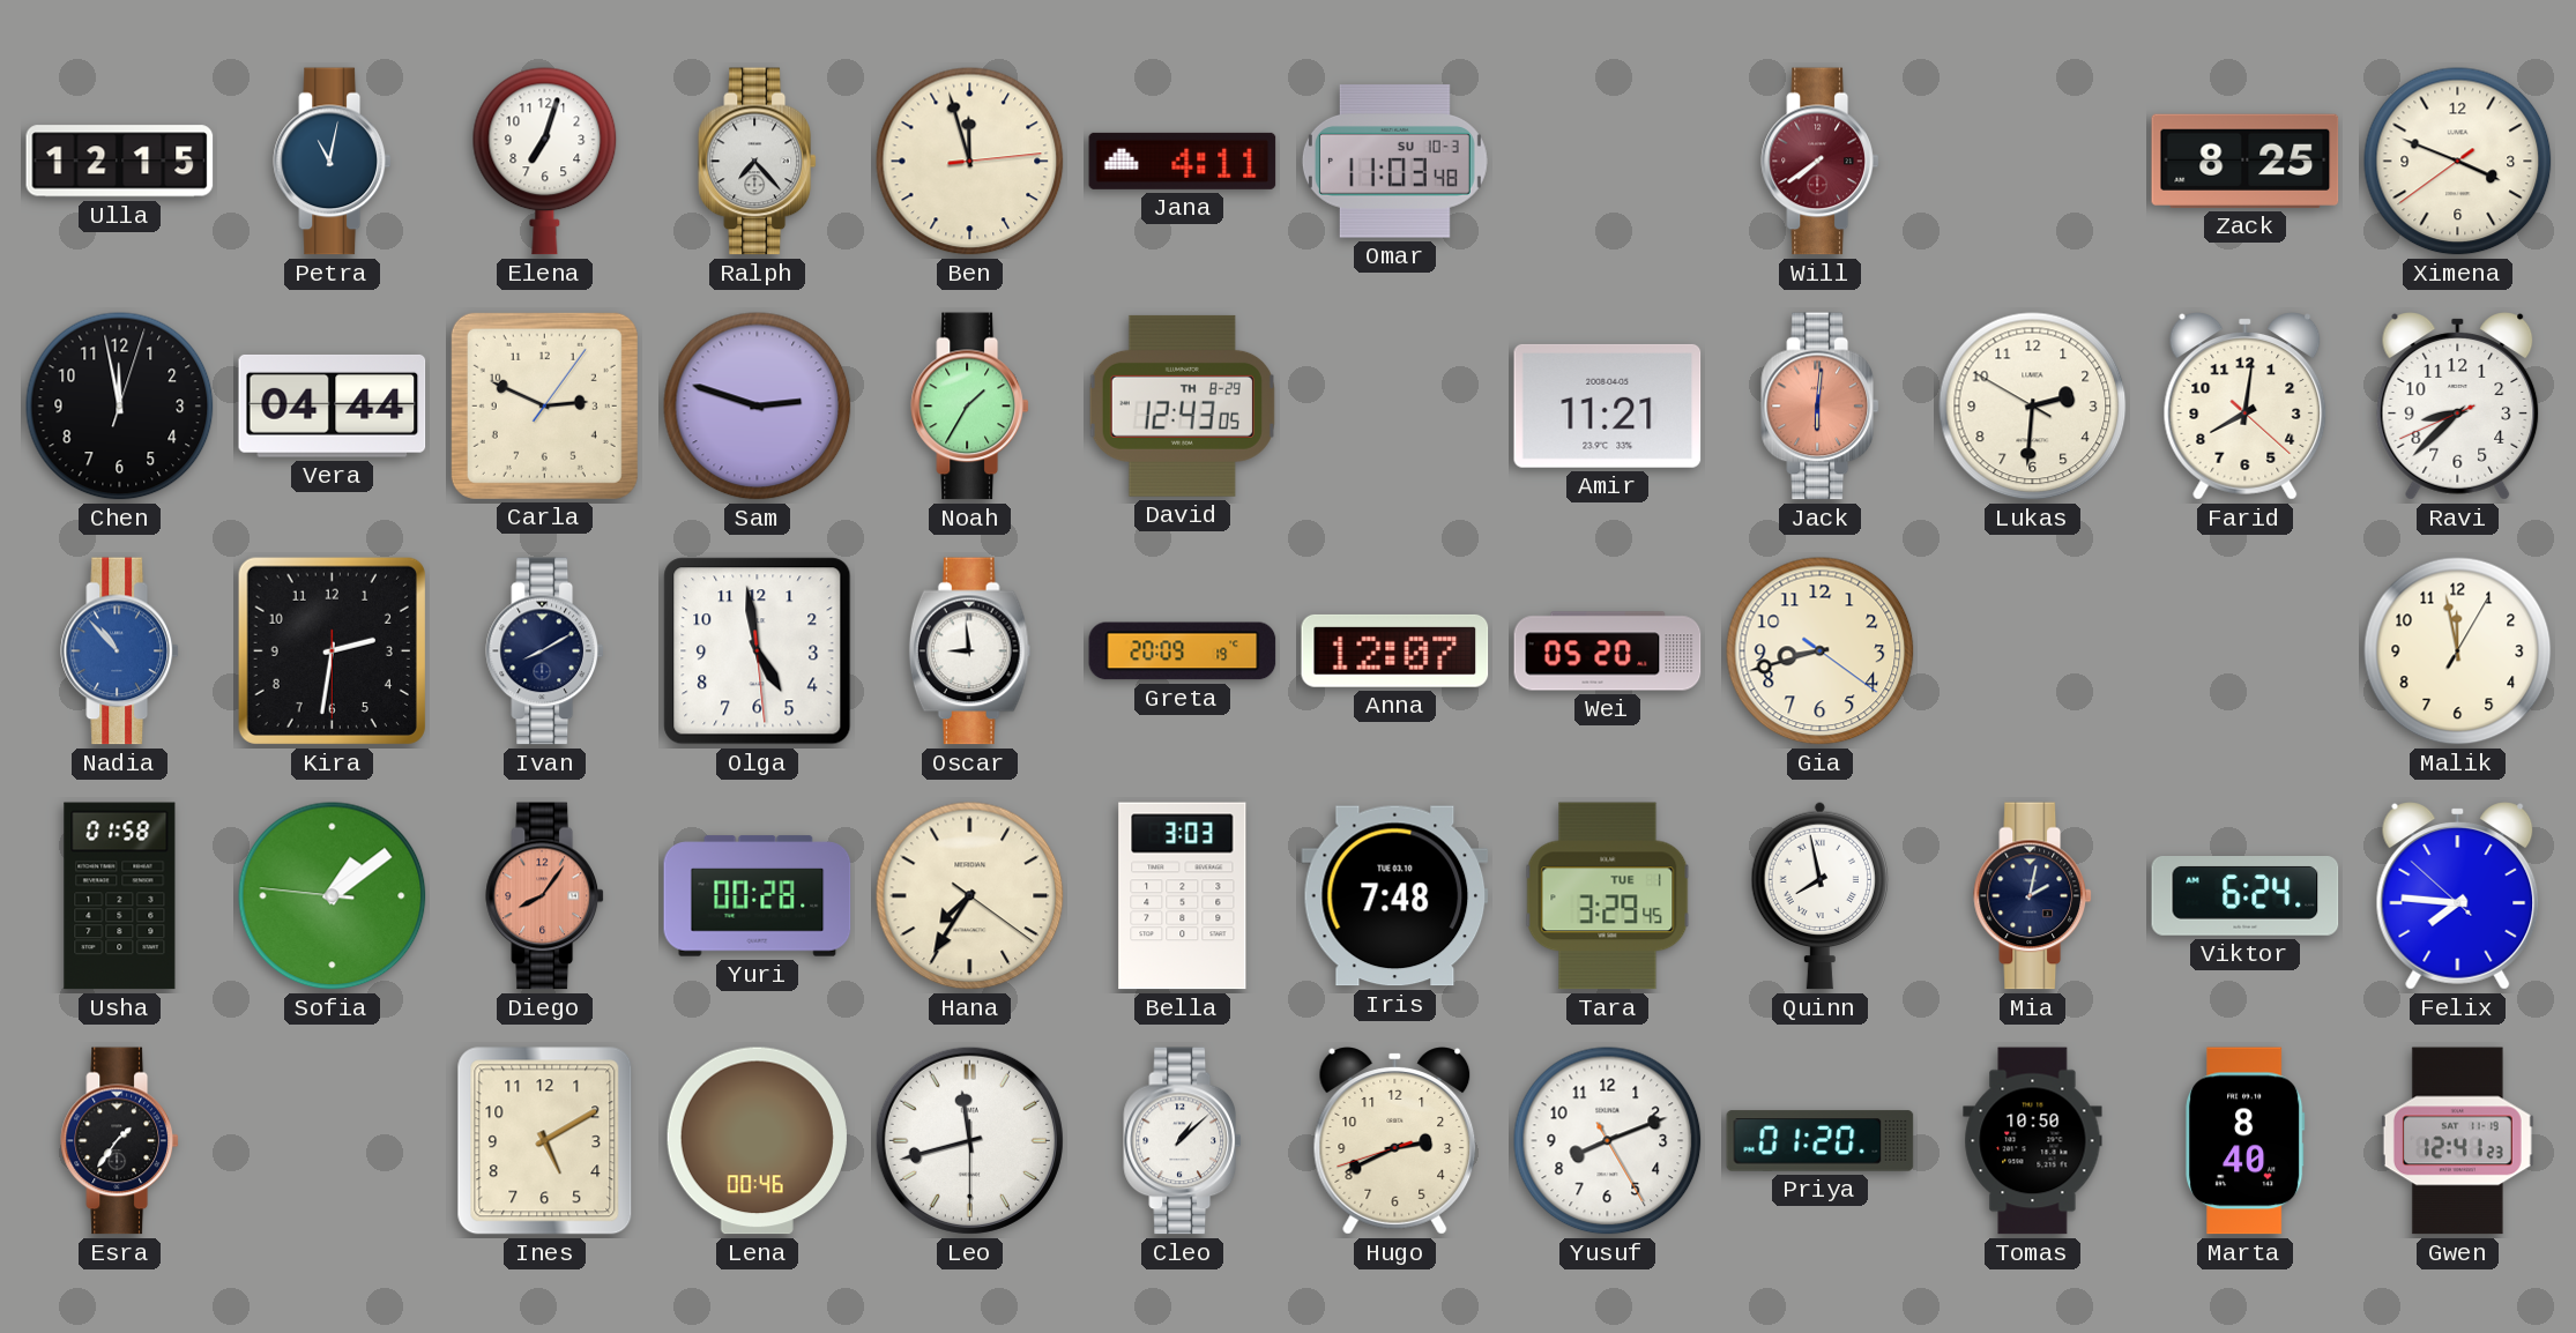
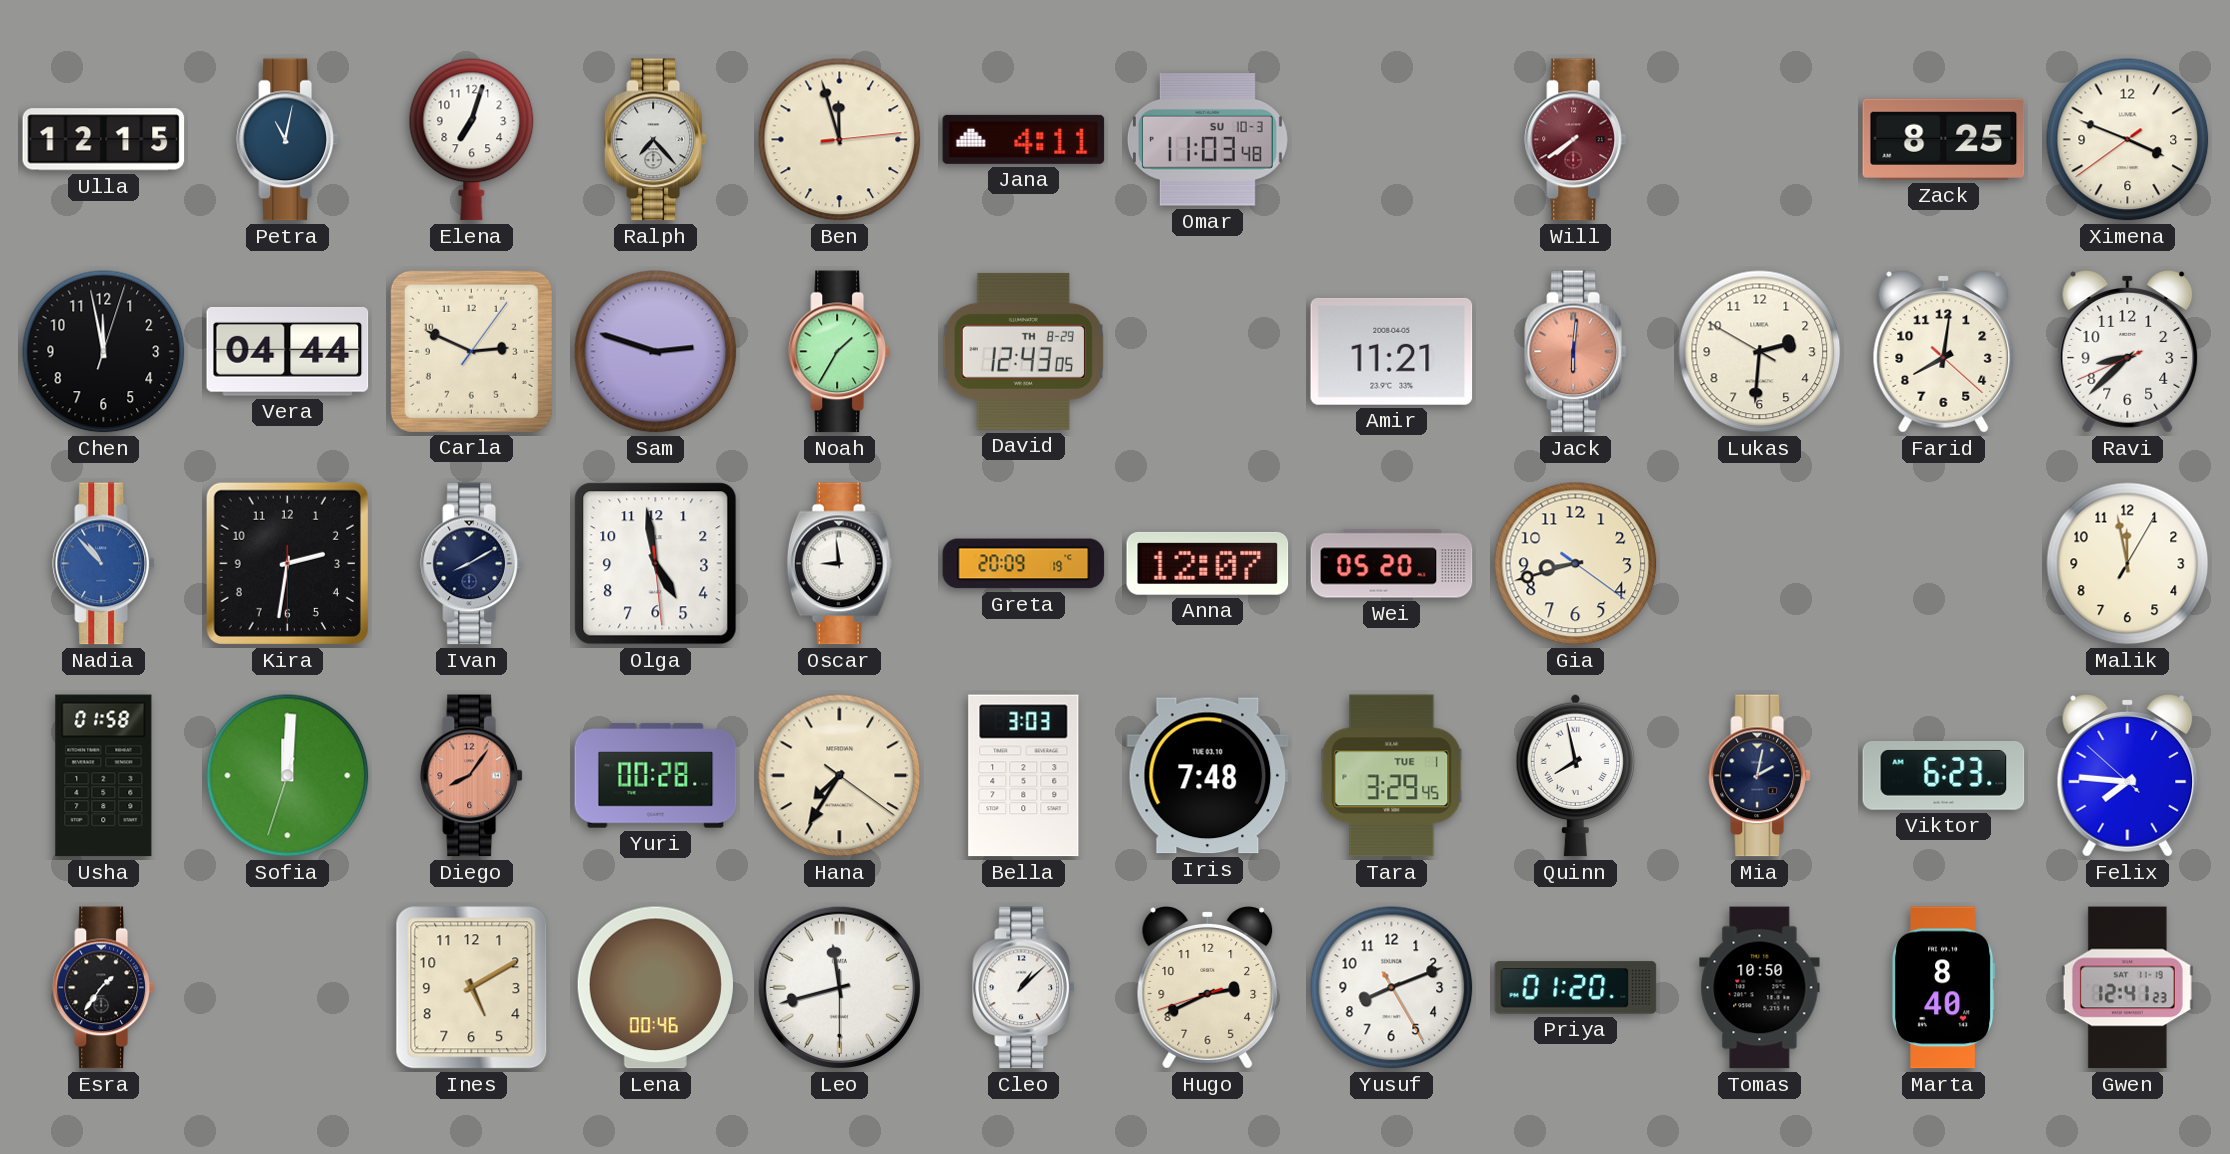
Sofia: 1:08 -> 12:00 (288, 776)
Viktor: 6:24 -> 6:23 (1944, 776)
